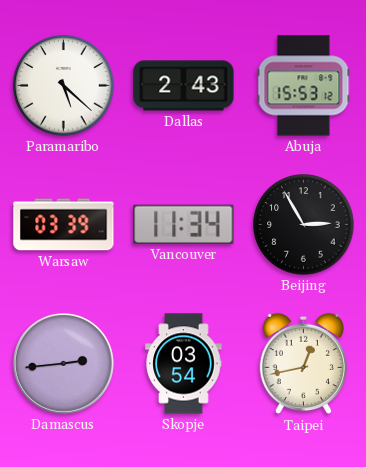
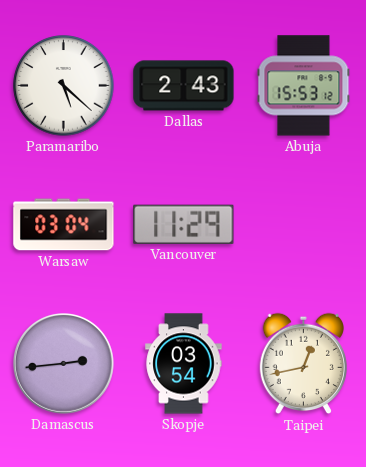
Warsaw: 03:39 -> 03:04 (64, 225)
Vancouver: 11:34 -> 11:29 (184, 224)
Beijing: 2:55 -> none (304, 225)
